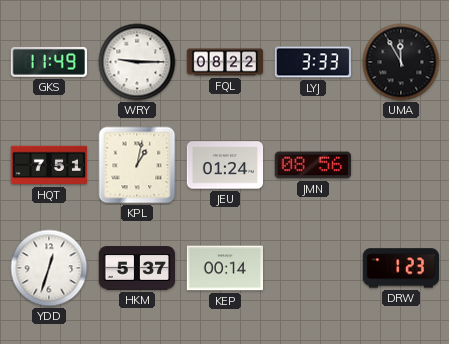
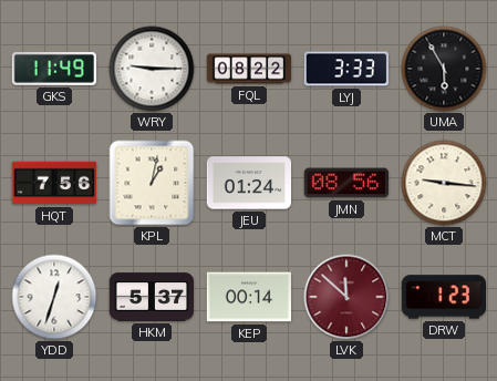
UMA: 11:55 -> 5:55 (444, 69)
HQT: 7:51 -> 7:56 (54, 183)
MCT: none -> 9:16 (444, 183)
LVK: none -> 11:52 (346, 297)
